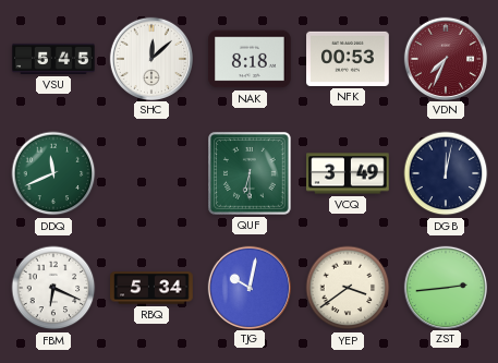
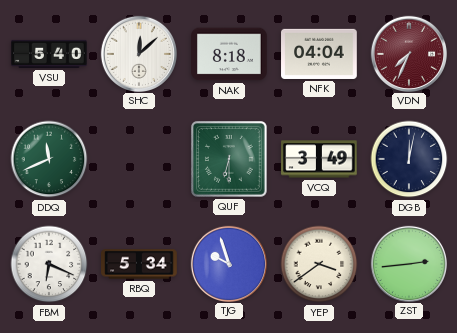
VSU: 5:45 -> 5:40 (49, 54)
NFK: 00:53 -> 04:04 (319, 54)
TJG: 10:02 -> 9:57 (228, 263)
